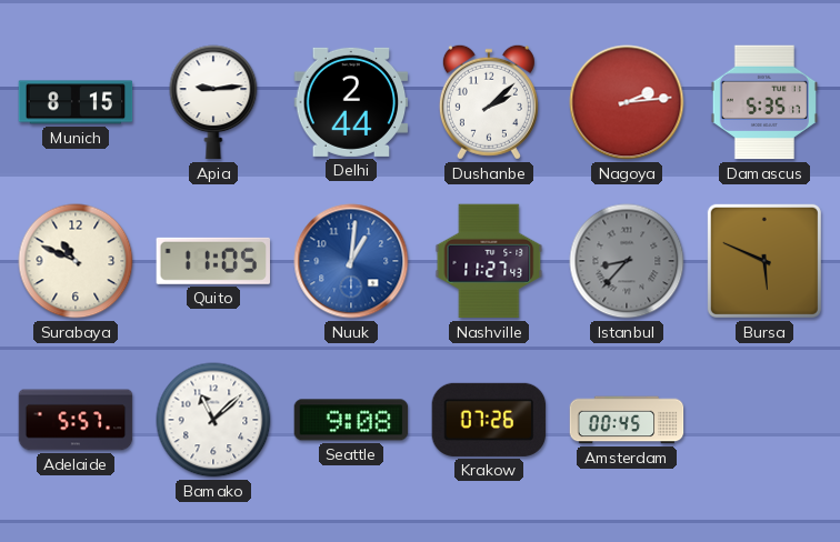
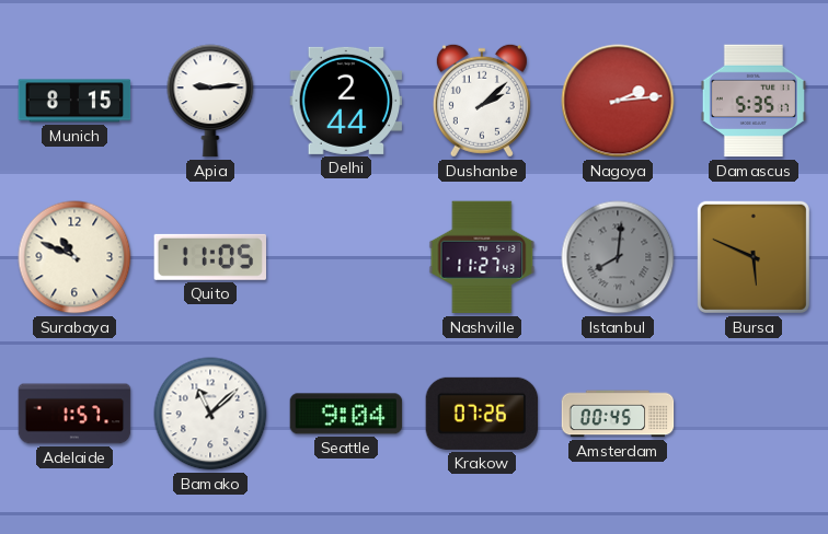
Nuuk: 1:01 -> none (351, 261)
Istanbul: 8:37 -> 8:01 (618, 257)
Adelaide: 5:57 -> 1:57 (74, 414)
Seattle: 9:08 -> 9:04 (346, 414)
